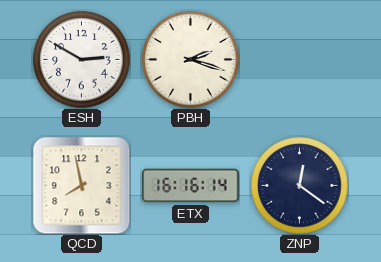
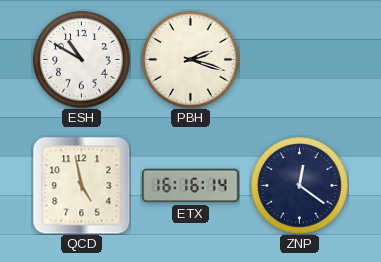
ESH: 2:50 -> 10:50 (82, 60)
QCD: 7:58 -> 4:58 (81, 186)
